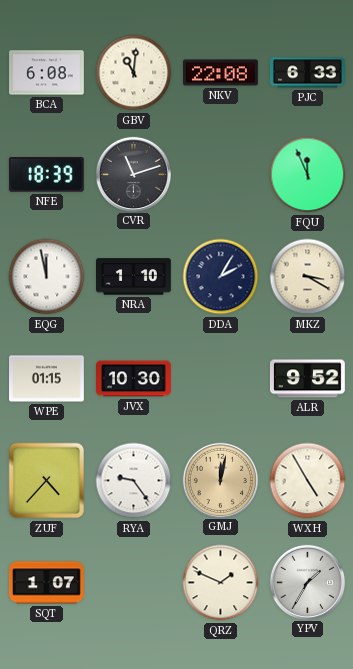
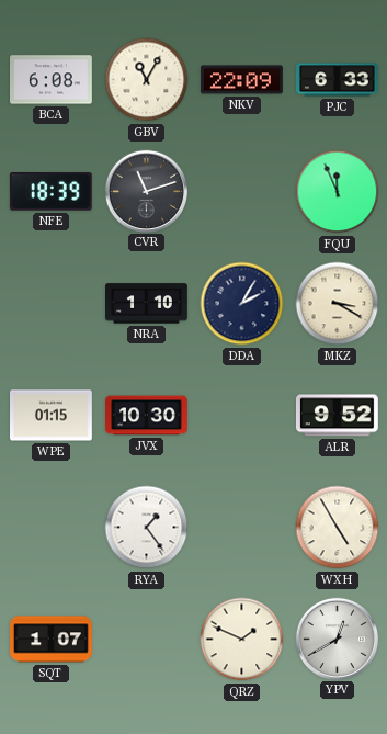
GBV: 11:01 -> 11:05 (147, 80)
NKV: 22:08 -> 22:09 (242, 80)
EQG: 11:58 -> none (47, 277)
ZUF: 4:37 -> none (47, 481)
RYA: 9:24 -> 1:24 (147, 528)
GMJ: 12:02 -> none (220, 480)
YPV: 1:35 -> 12:40 (337, 639)
